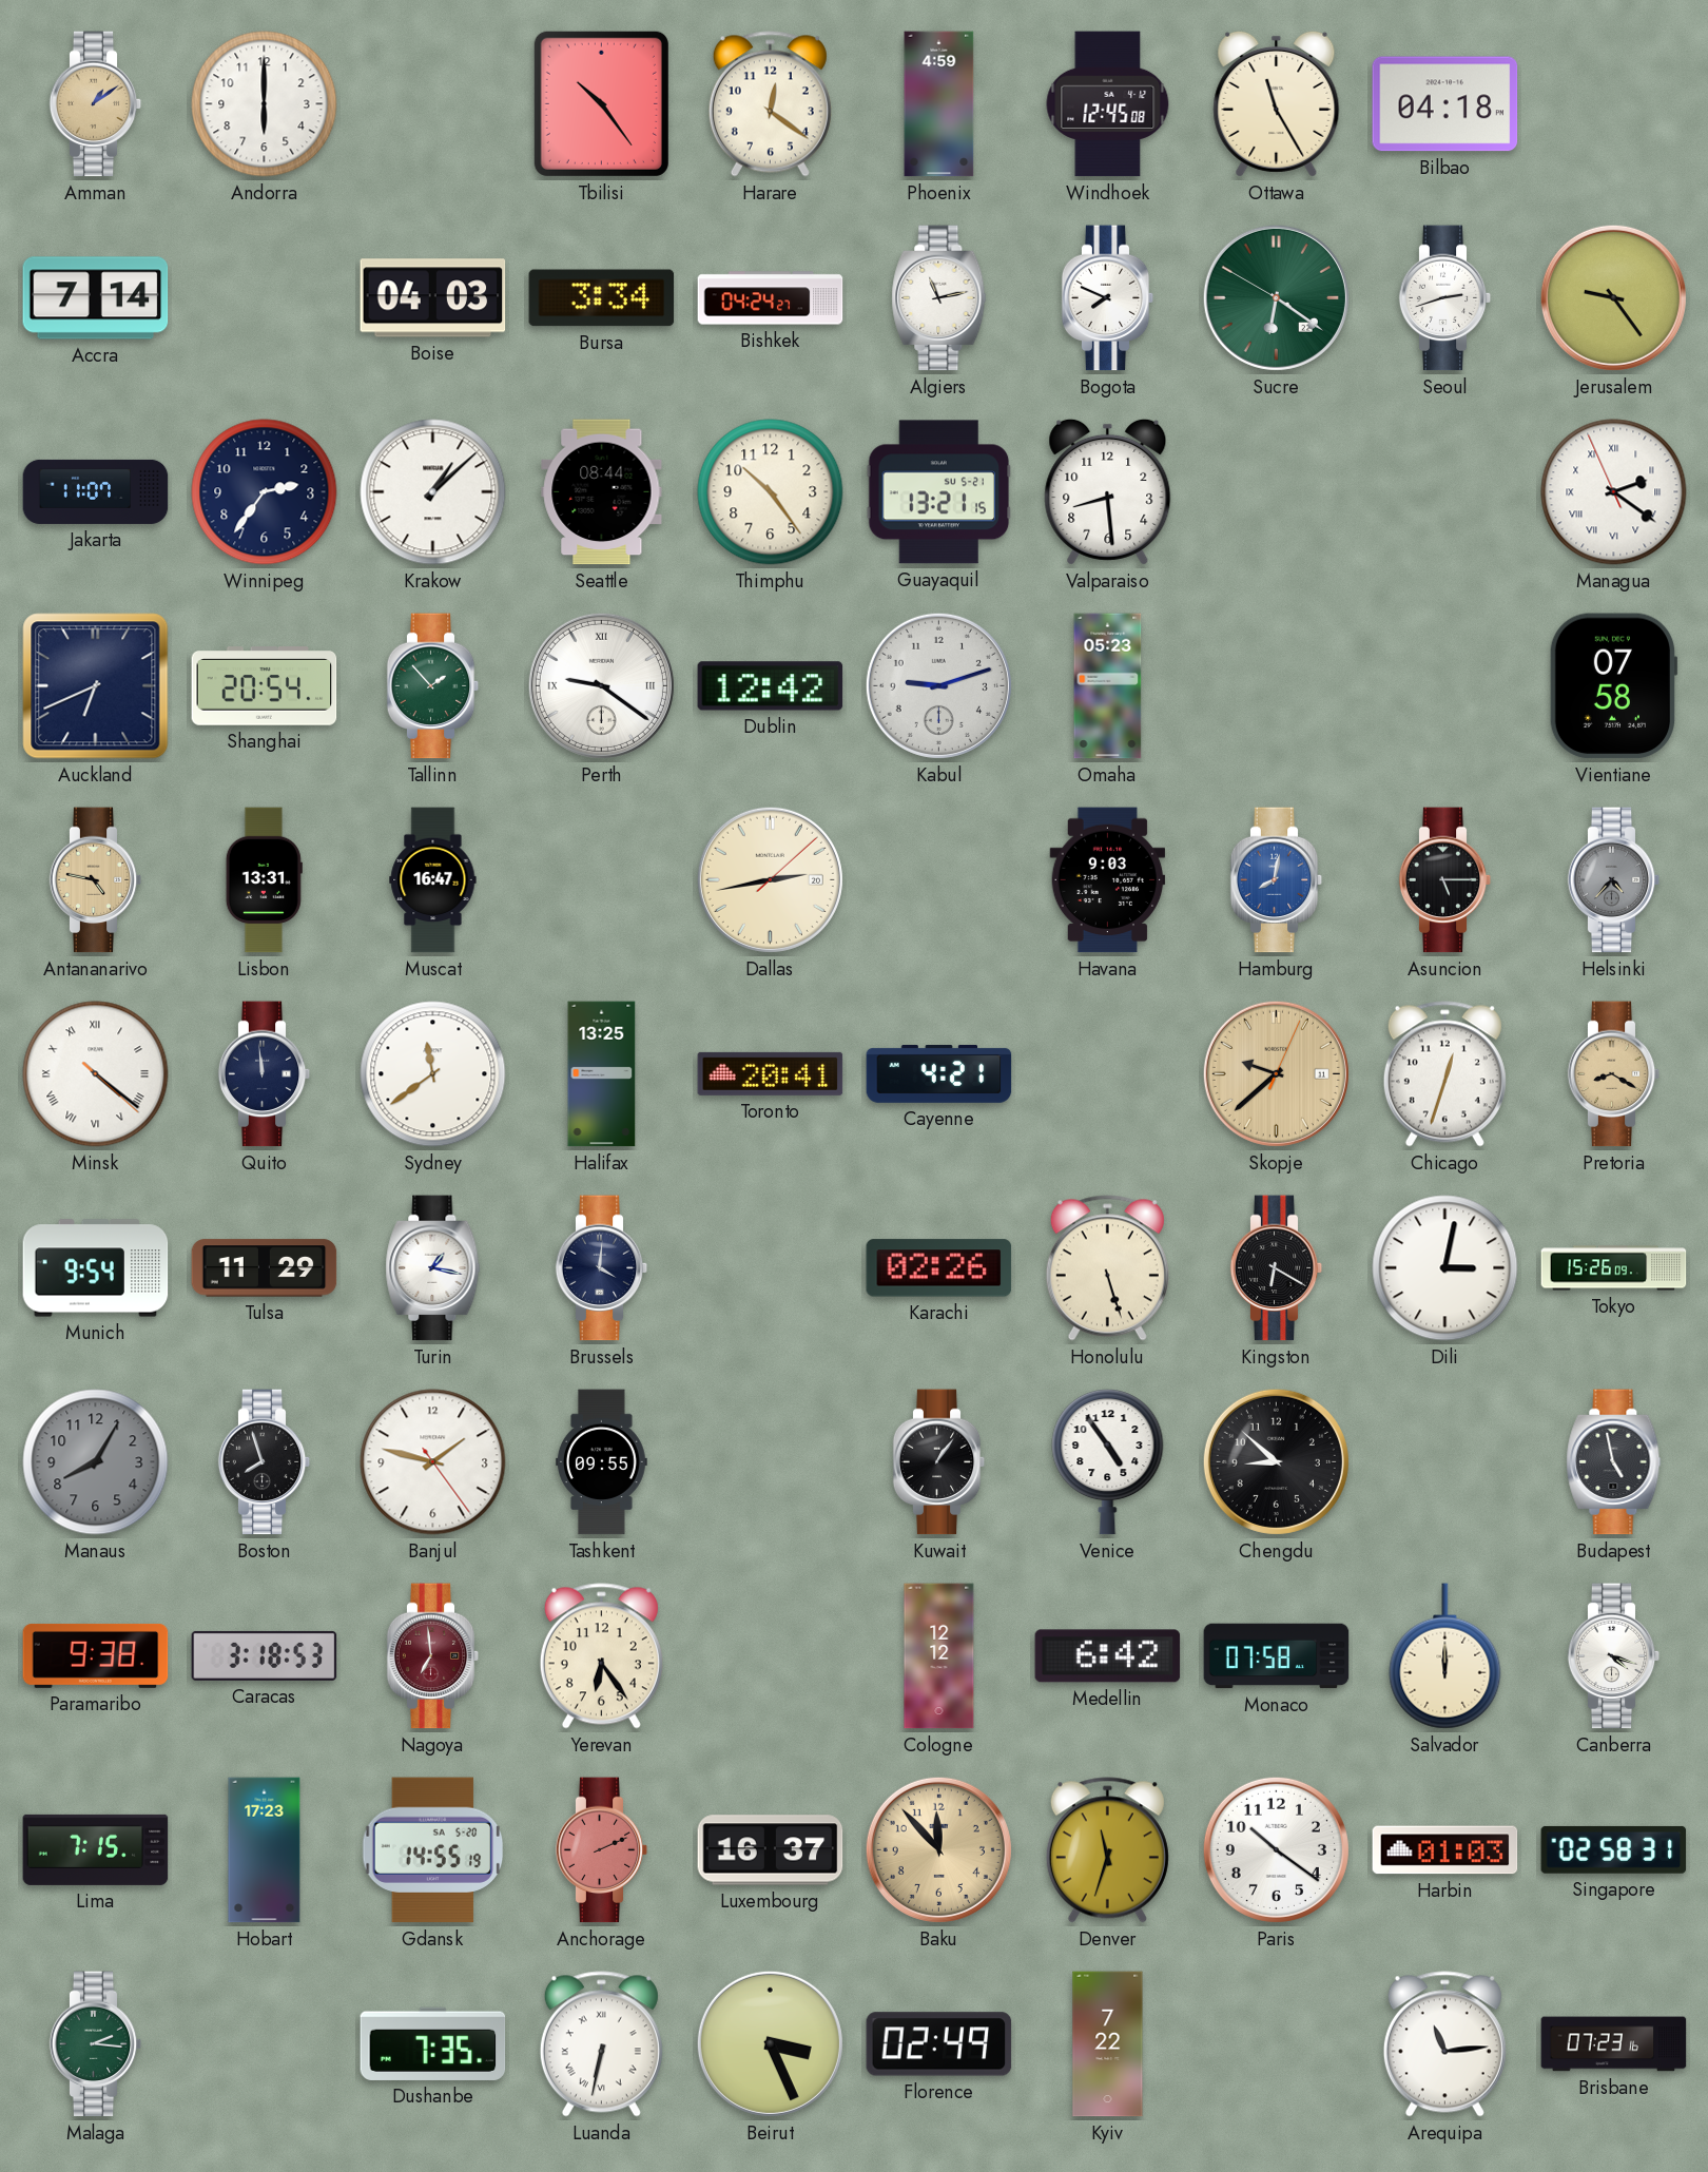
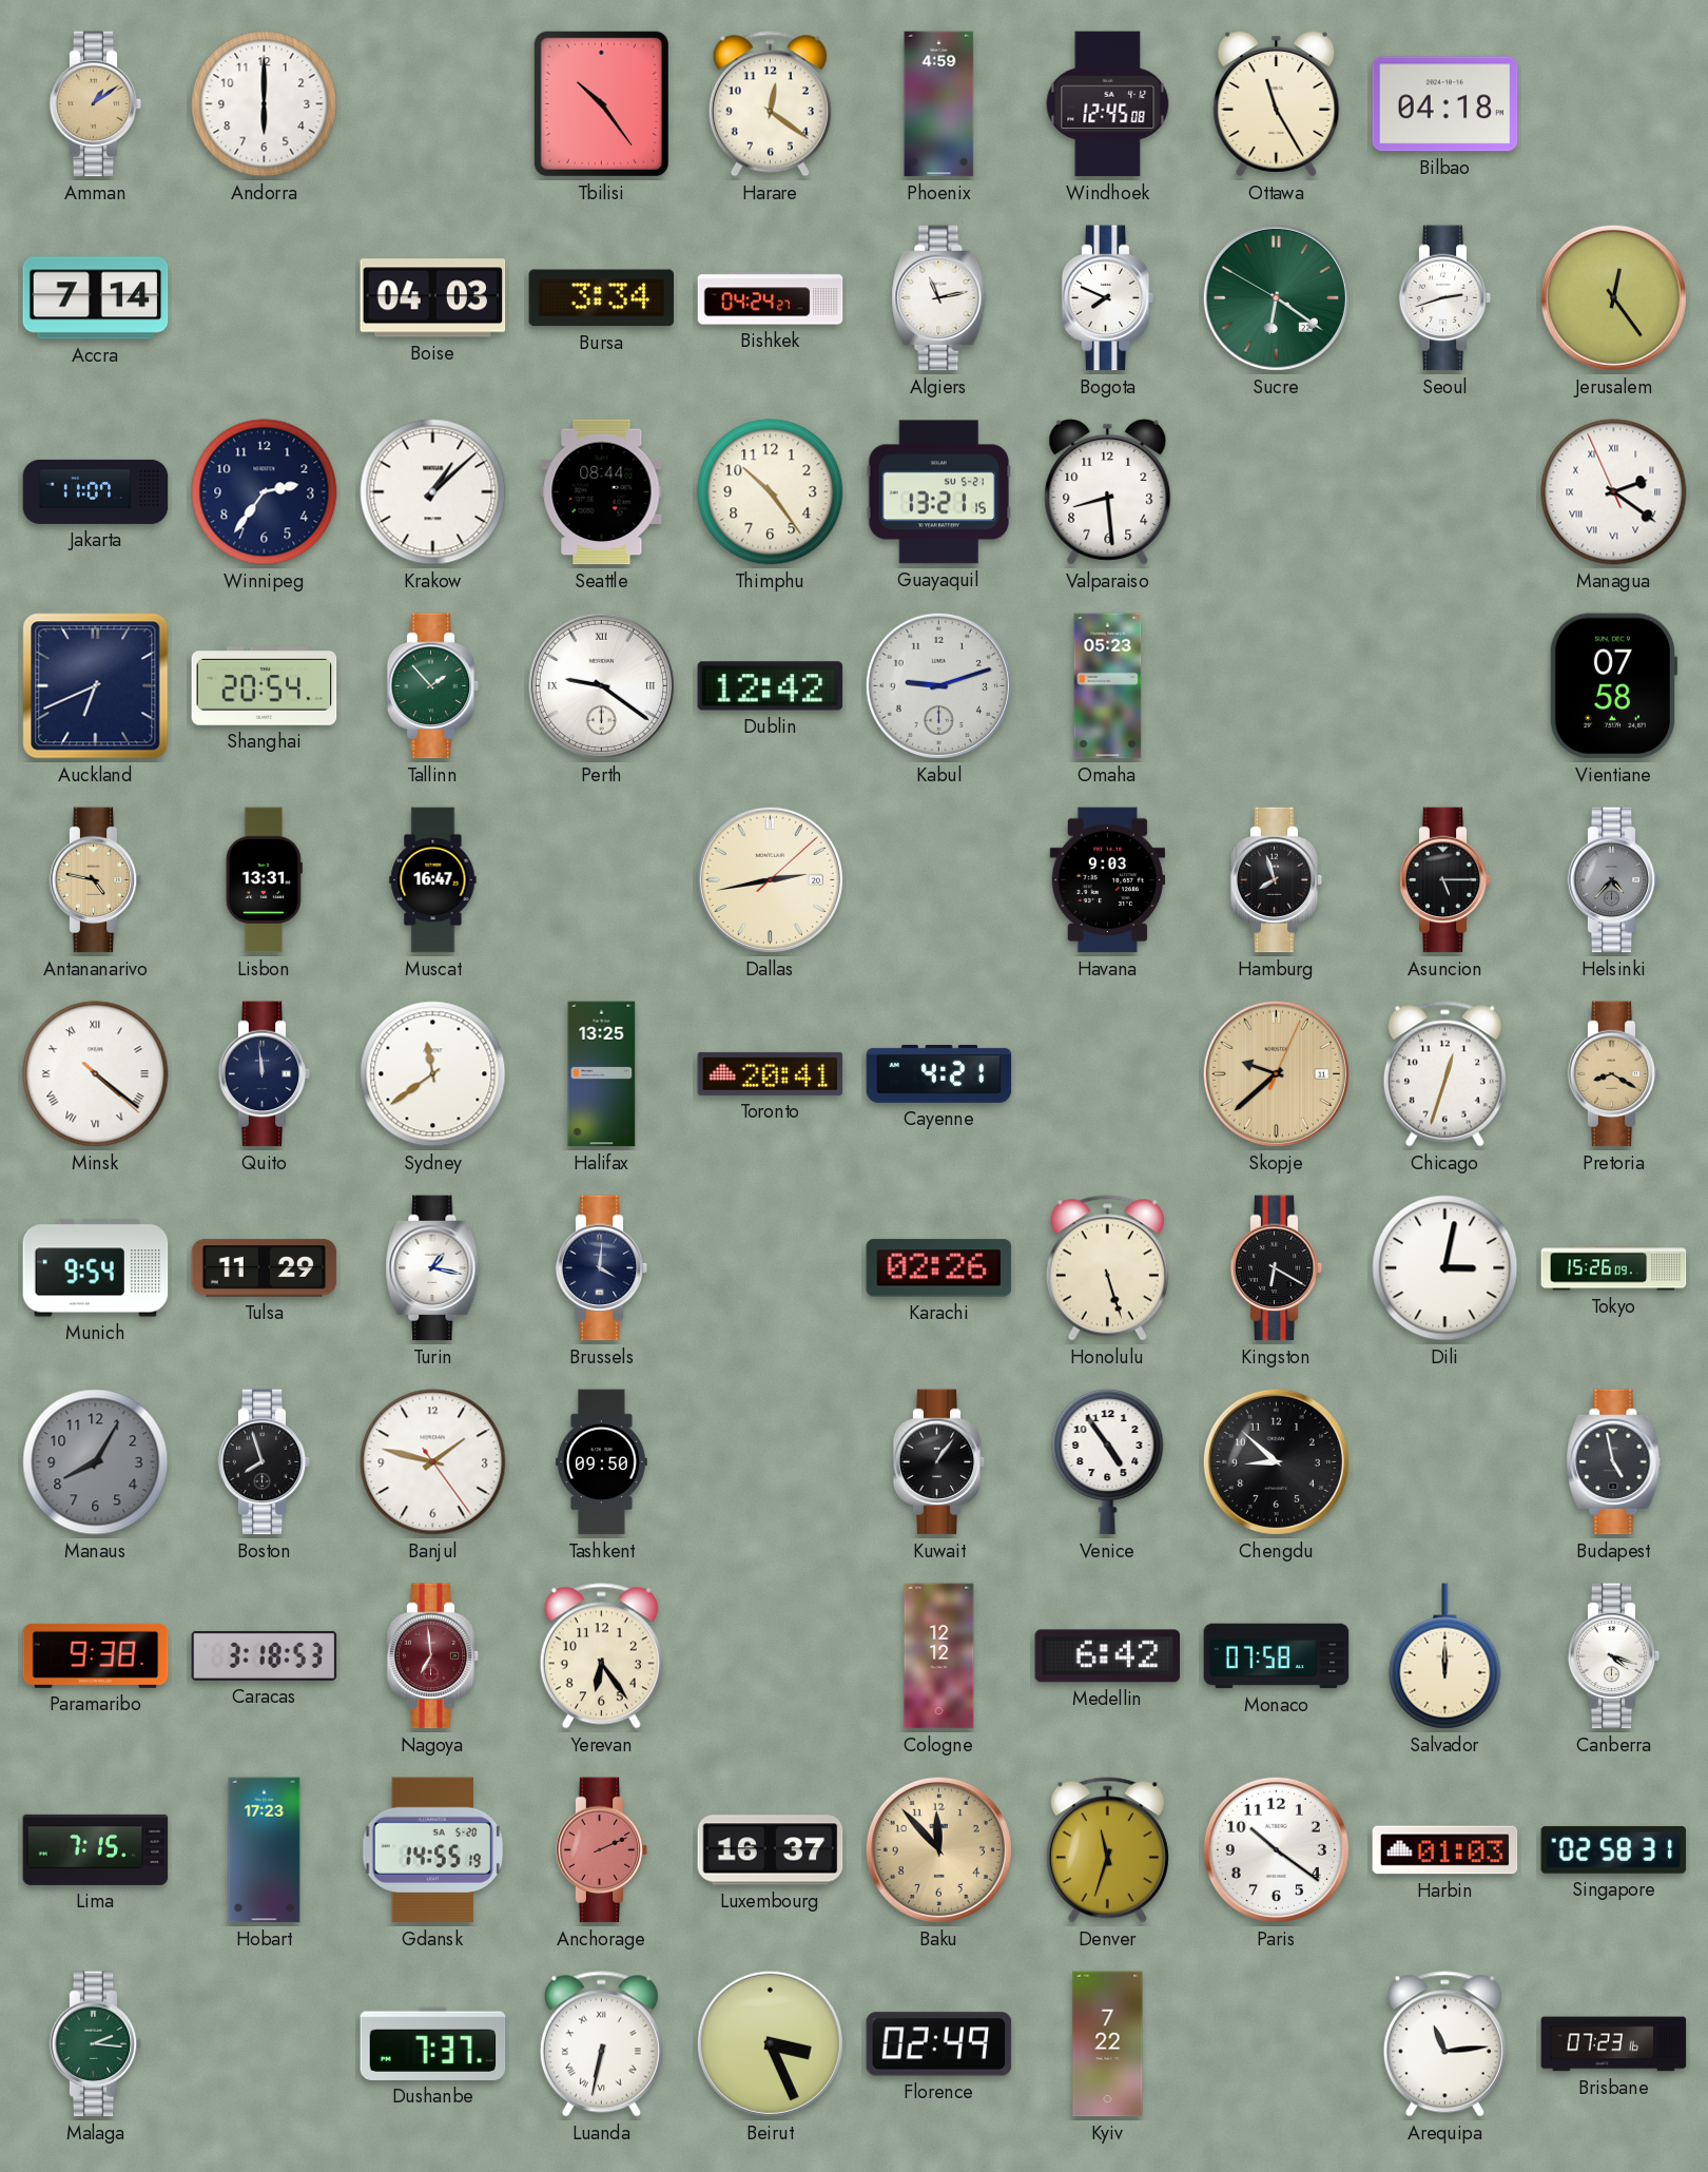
Jerusalem: 9:24 -> 12:24 (1613, 297)
Hamburg: 8:02 -> 7:57 (1277, 880)
Hamburg dial: blue -> black (1277, 880)
Tashkent: 09:55 -> 09:50 (602, 1462)
Dushanbe: 7:35 -> 7:37 (433, 2043)
